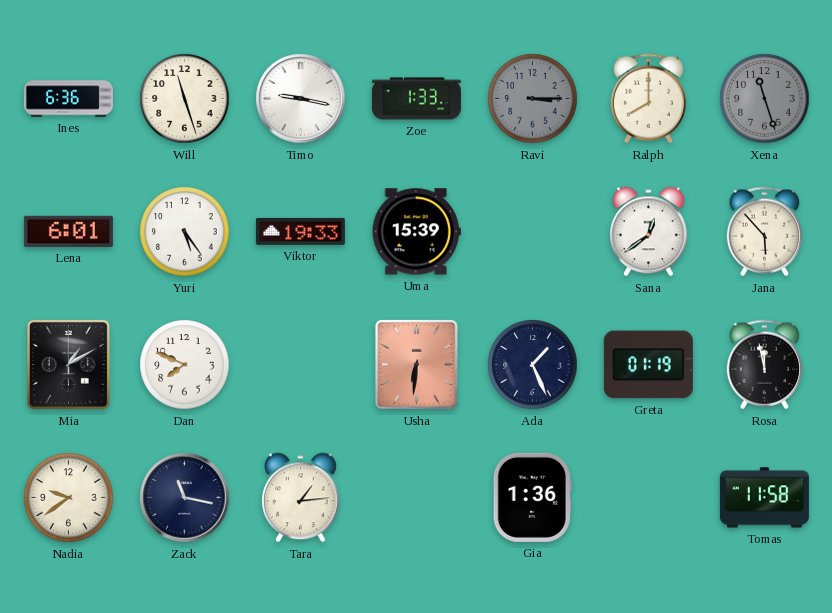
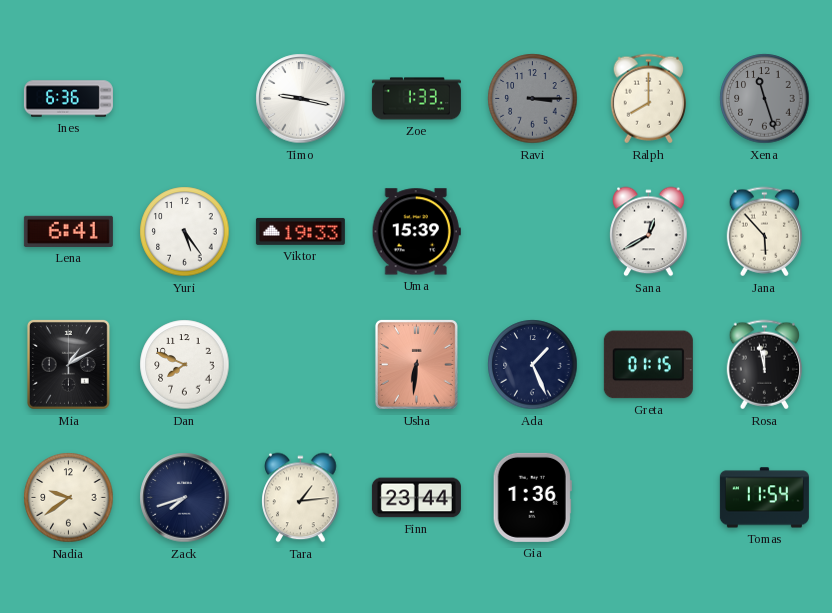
Will: 11:27 -> none (185, 99)
Lena: 6:01 -> 6:41 (68, 231)
Sana: 12:39 -> 12:40 (649, 232)
Greta: 01:19 -> 01:15 (648, 365)
Zack: 11:17 -> 7:42 (185, 498)
Finn: none -> 23:44 (416, 498)
Tomas: 11:58 -> 11:54 (764, 498)
